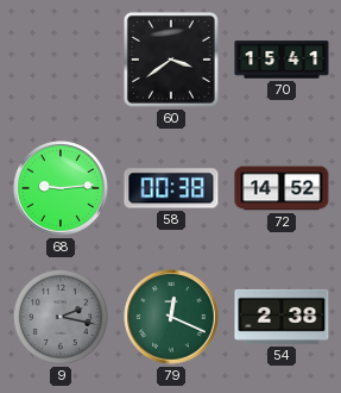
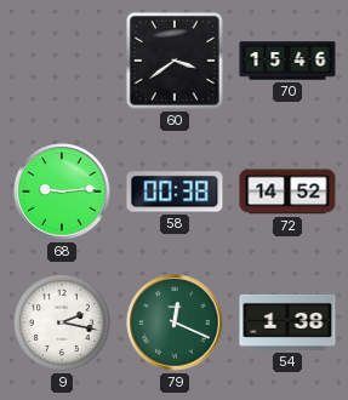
70: 15:41 -> 15:46 (287, 61)
9 dial: grey -> white (62, 322)
54: 2:38 -> 1:38 (287, 322)
